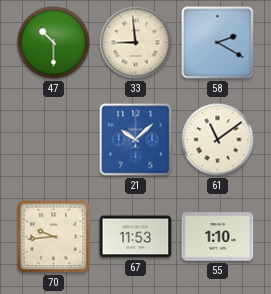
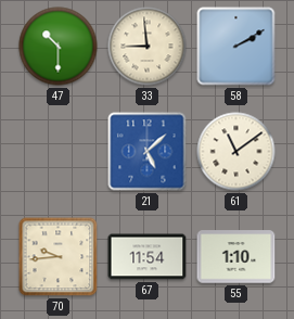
58: 2:20 -> 2:10 (237, 47)
21: 10:08 -> 5:08 (148, 152)
67: 11:53 -> 11:54 (148, 257)
